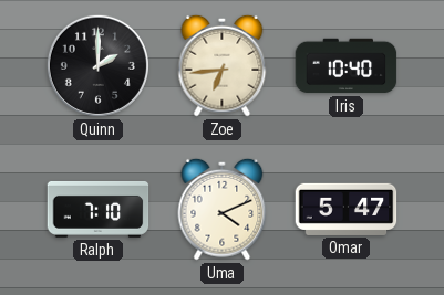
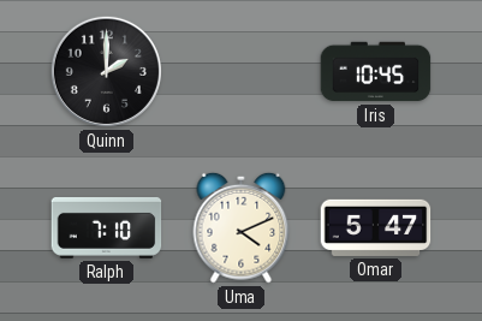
Zoe: 6:44 -> none (223, 65)
Iris: 10:40 -> 10:45 (376, 72)
